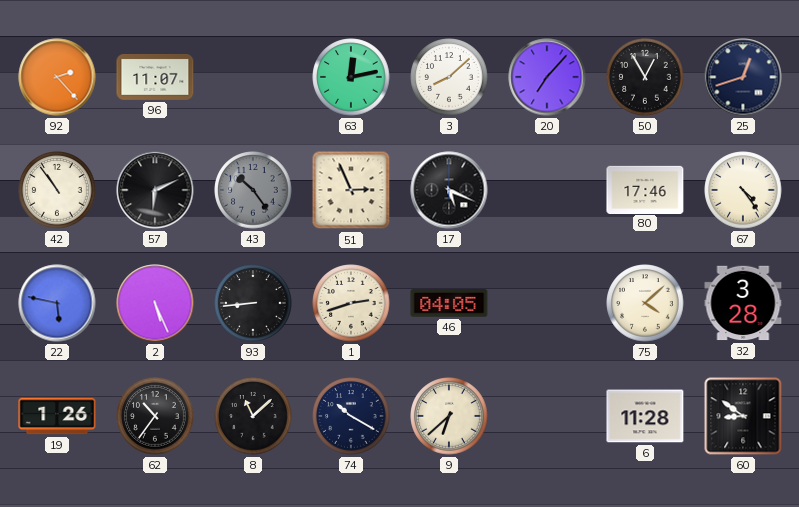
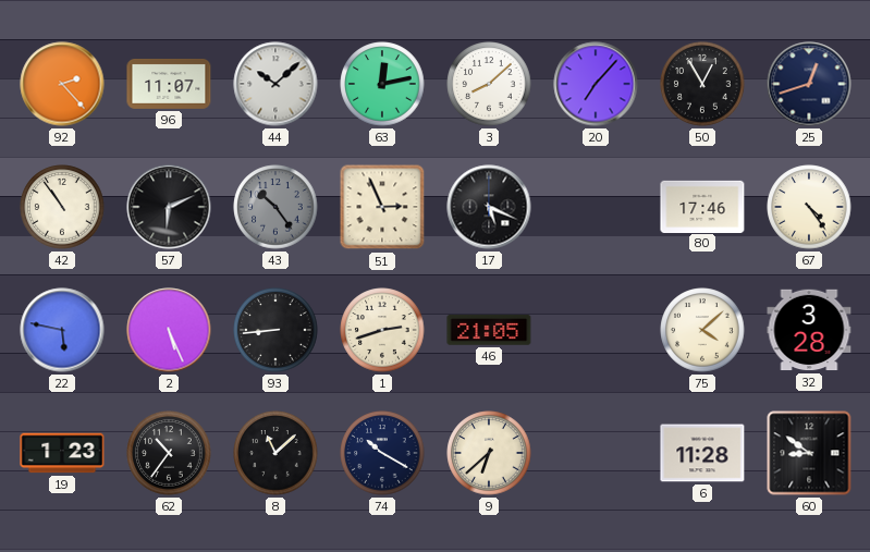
44: none -> 10:08 (275, 84)
46: 04:05 -> 21:05 (489, 330)
19: 1:26 -> 1:23 (62, 453)
